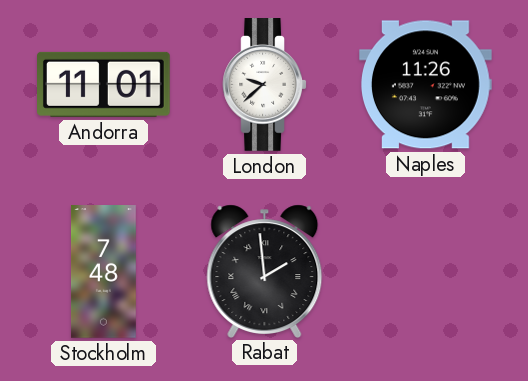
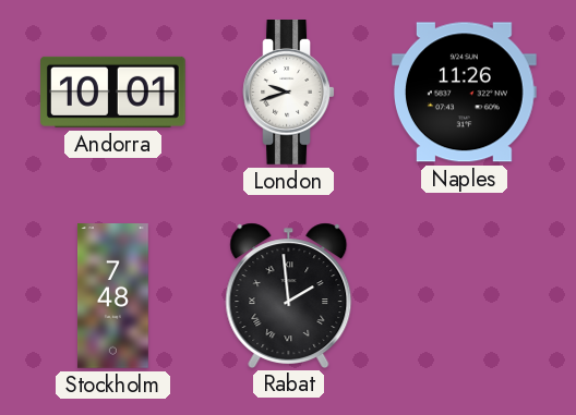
Andorra: 11:01 -> 10:01 (113, 91)
London: 9:38 -> 9:42 (289, 93)
